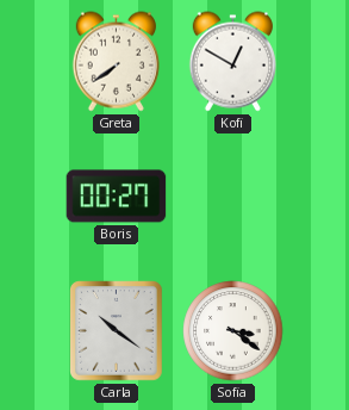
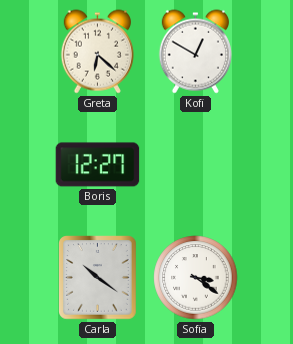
Greta: 7:39 -> 6:22 (97, 52)
Boris: 00:27 -> 12:27 (98, 165)
